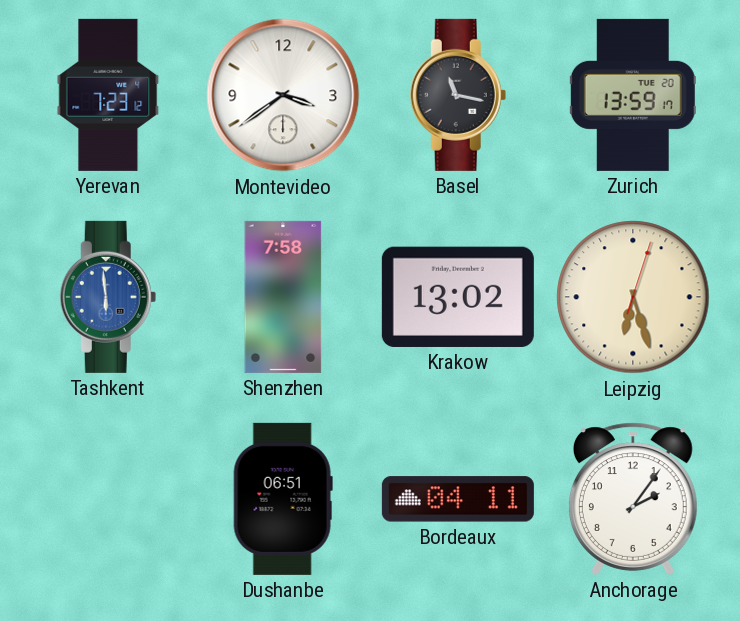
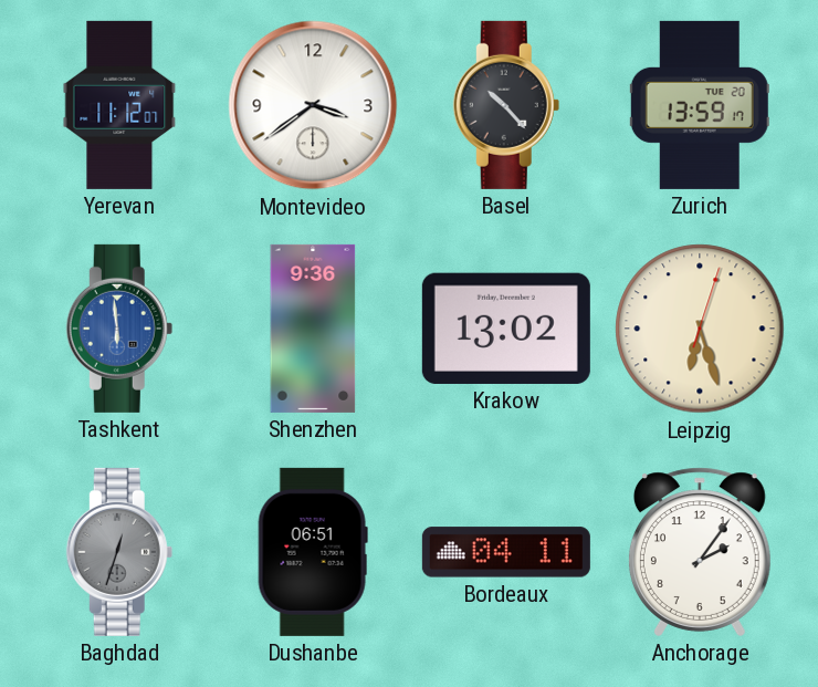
Yerevan: 7:23 -> 11:12 (119, 105)
Basel: 11:17 -> 10:23 (506, 105)
Shenzhen: 7:58 -> 9:36 (313, 329)
Baghdad: none -> 12:33 (119, 552)
